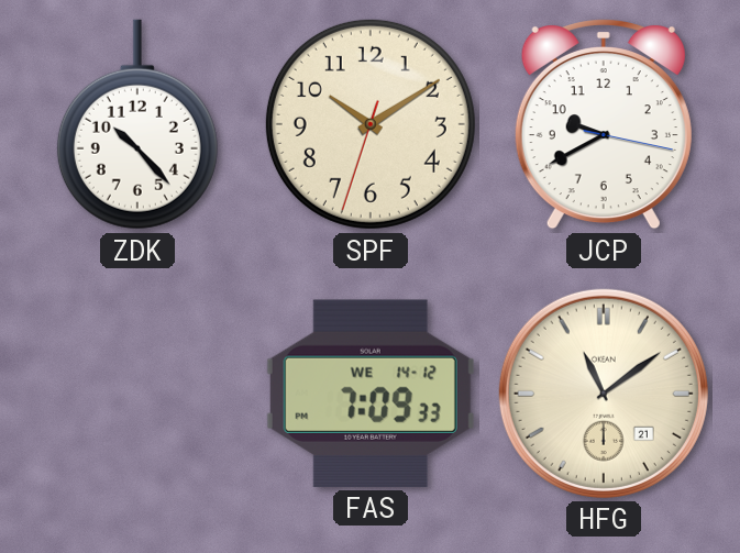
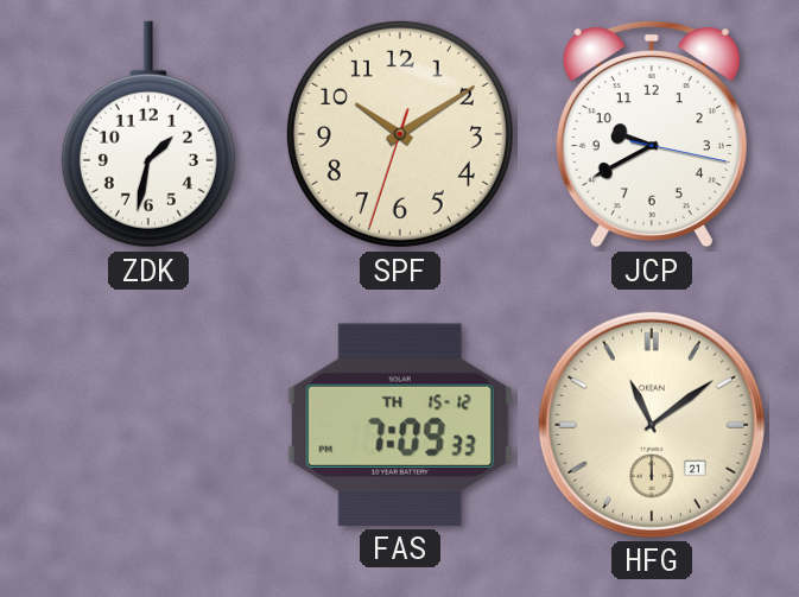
ZDK: 10:23 -> 1:32 (148, 134)
FAS date: WE 14-12 -> TH 15-12 (400, 425)
